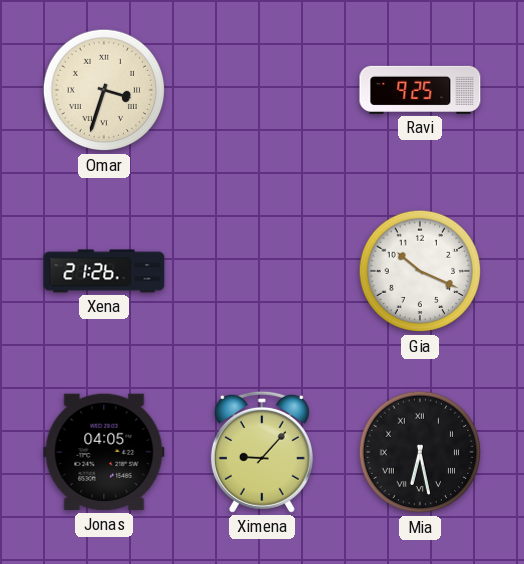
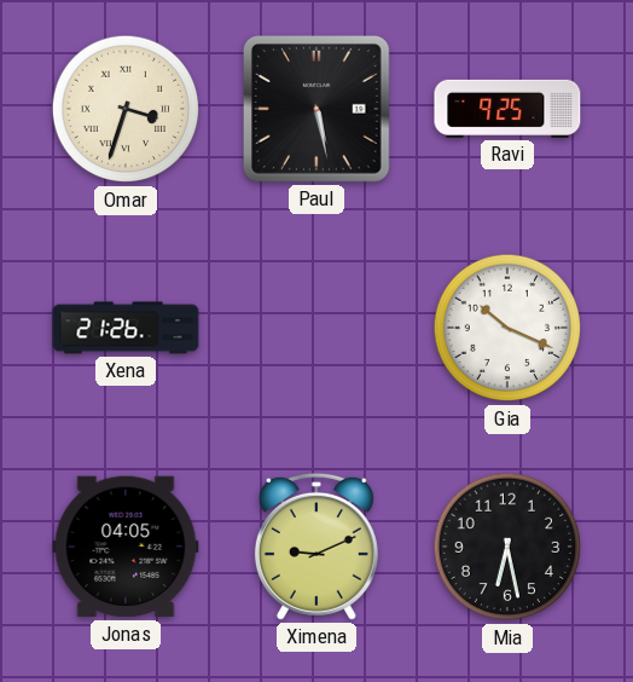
Paul: none -> 5:28 (316, 109)
Ximena: 9:07 -> 9:11 (316, 547)
Mia numerals: Roman -> Arabic (507, 547)
